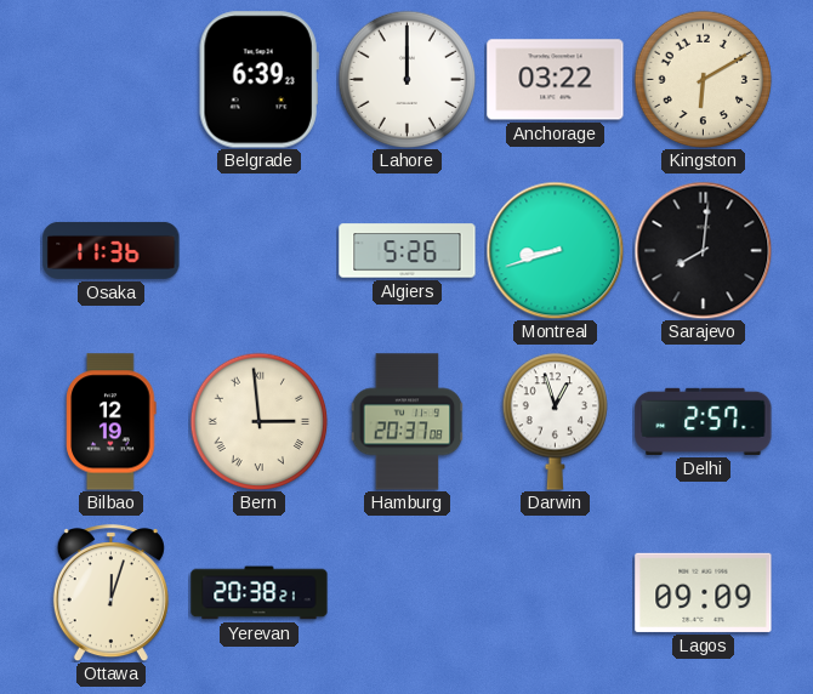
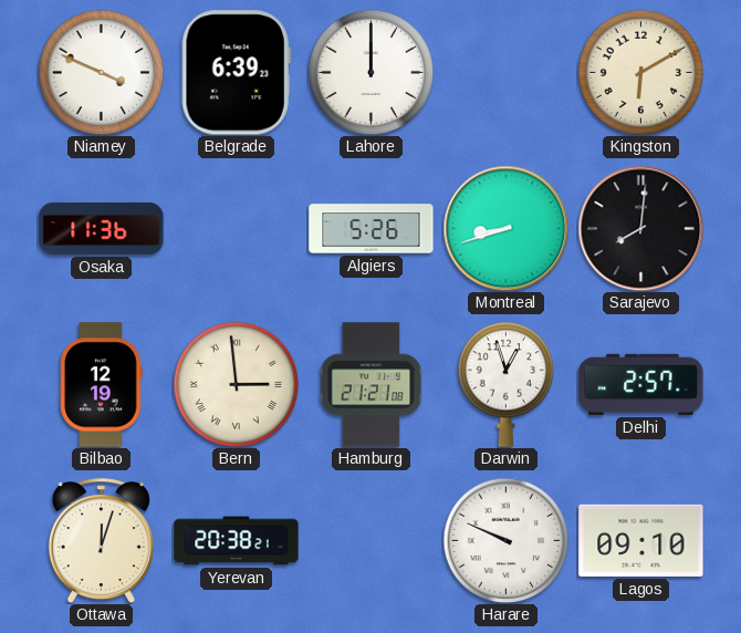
Niamey: none -> 3:49 (101, 72)
Anchorage: 03:22 -> none (556, 80)
Hamburg: 20:37 -> 21:21 (372, 385)
Harare: none -> 9:49 (505, 540)
Lagos: 09:09 -> 09:10 (641, 540)
